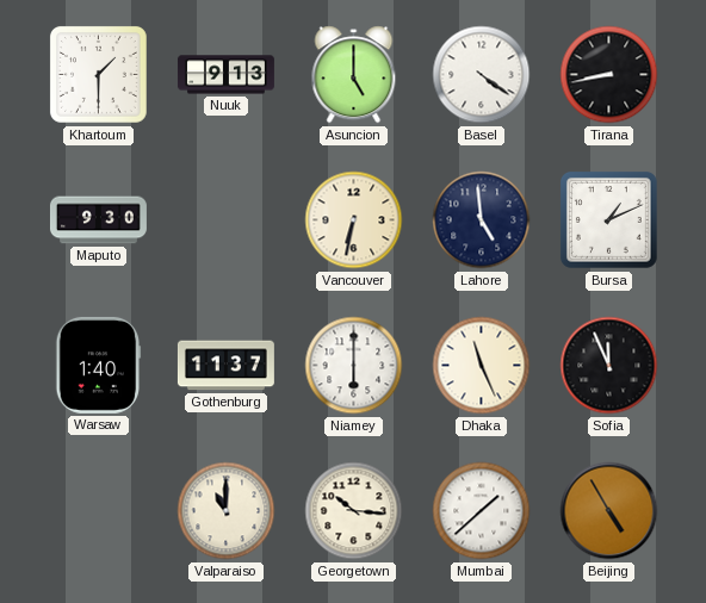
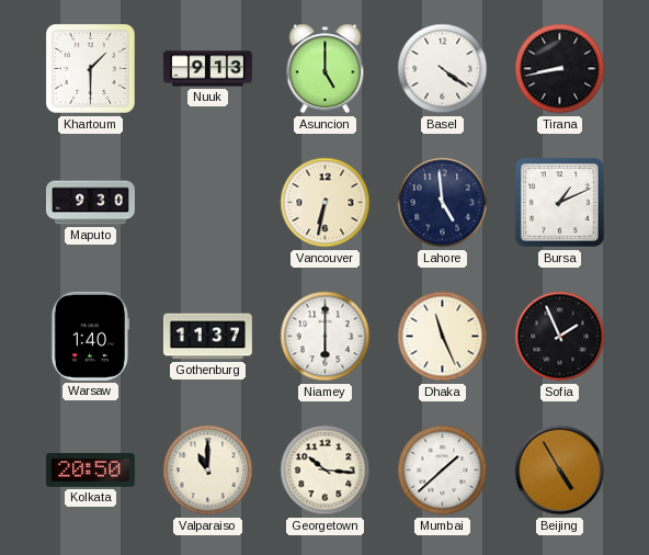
Sofia: 11:56 -> 1:56 (560, 337)
Kolkata: none -> 20:50 (90, 471)
